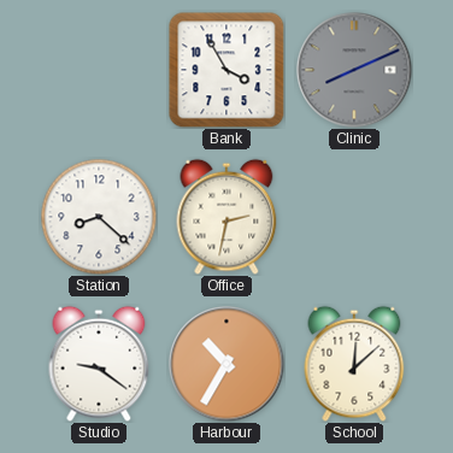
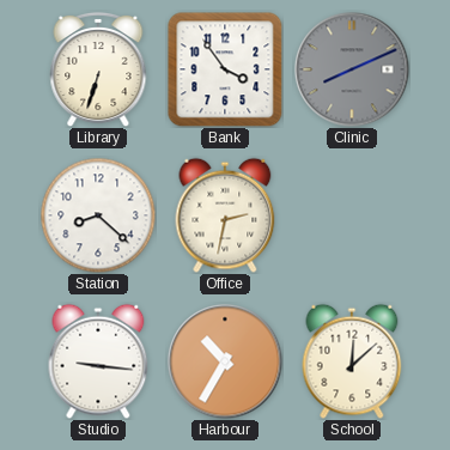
Library: none -> 6:33 (98, 69)
Bank: 3:55 -> 3:54 (225, 69)
Studio: 9:21 -> 9:16 (98, 361)
